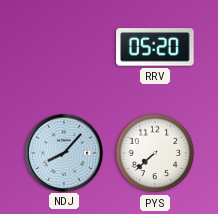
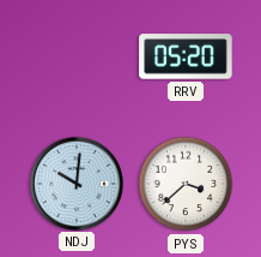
NDJ: 8:07 -> 10:01 (75, 183)
PYS: 7:38 -> 3:38 (186, 184)
